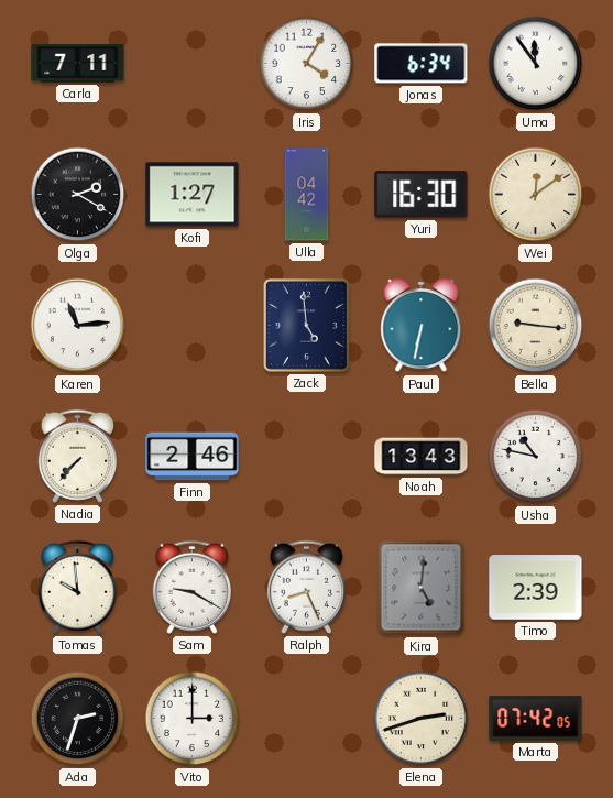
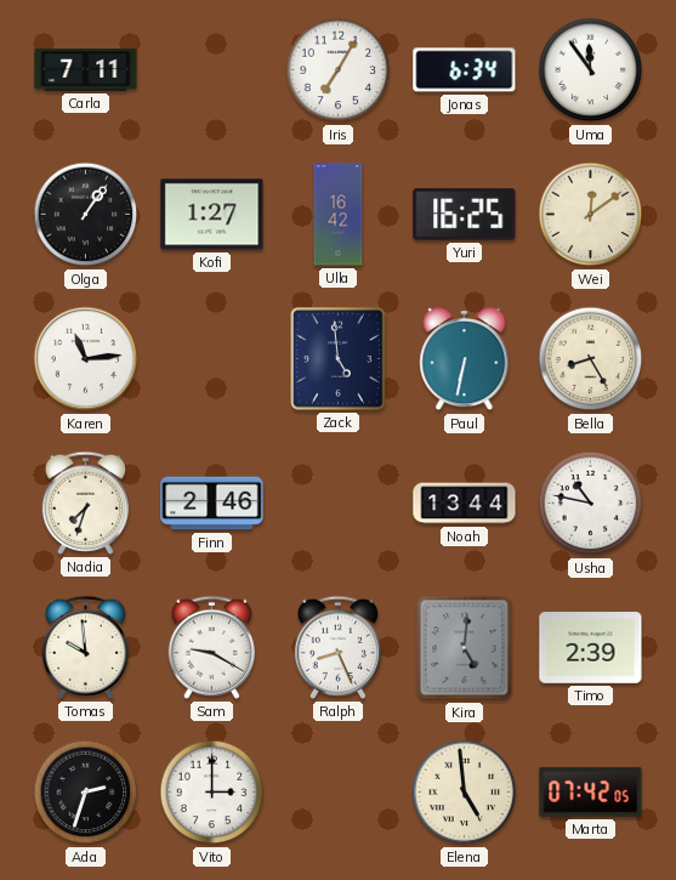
Iris: 4:05 -> 7:05 (339, 70)
Olga: 2:20 -> 1:06 (86, 215)
Ulla: 04:42 -> 16:42 (339, 215)
Yuri: 16:30 -> 16:25 (465, 215)
Bella: 9:16 -> 8:25 (591, 359)
Nadia: 7:37 -> 7:33 (85, 503)
Noah: 13:43 -> 13:44 (465, 504)
Elena: 2:42 -> 4:59 (465, 793)
